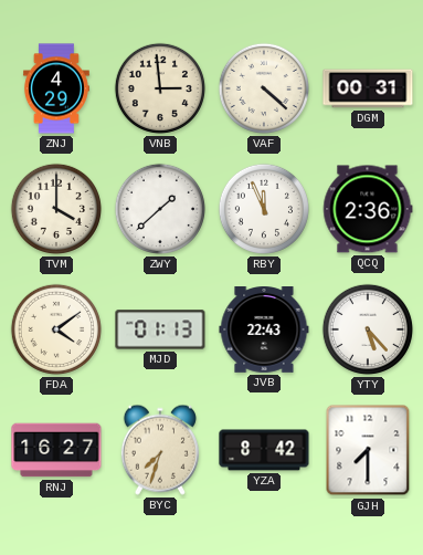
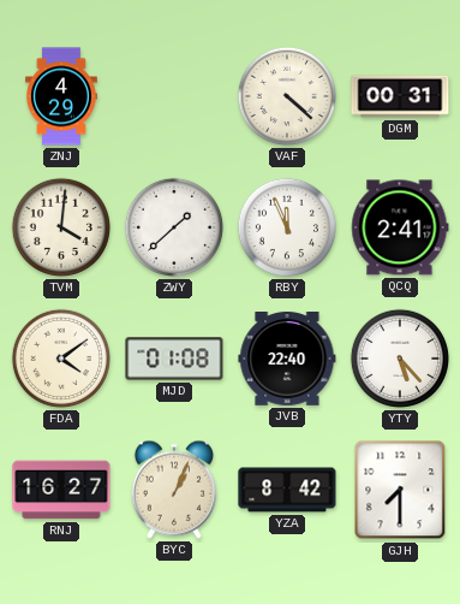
VNB: 2:59 -> none (160, 88)
TVM: 4:00 -> 4:01 (61, 227)
QCQ: 2:36 -> 2:41 (400, 227)
MJD: 01:13 -> 01:08 (174, 359)
JVB: 22:43 -> 22:40 (287, 360)
BYC: 7:33 -> 1:04 (174, 490)
